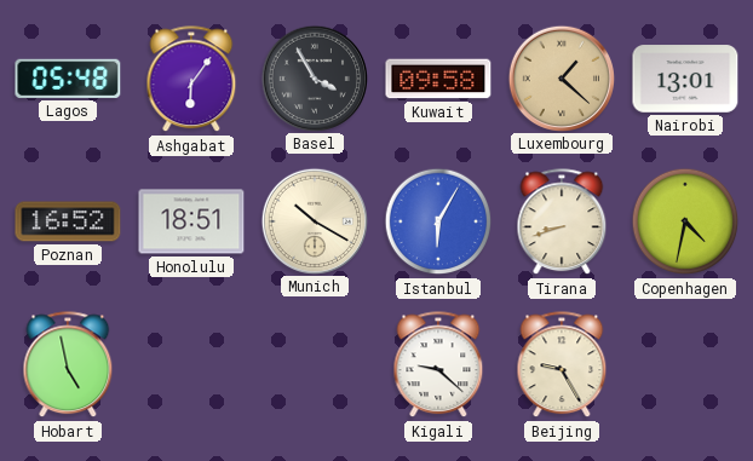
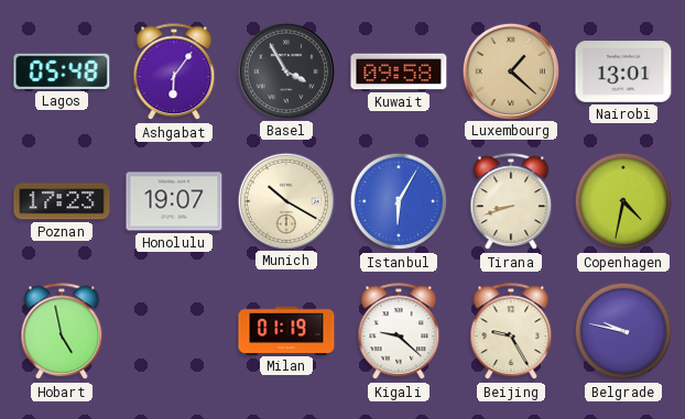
Poznan: 16:52 -> 17:23 (62, 201)
Honolulu: 18:51 -> 19:07 (174, 201)
Milan: none -> 01:19 (286, 330)
Belgrade: none -> 9:47 (623, 331)
